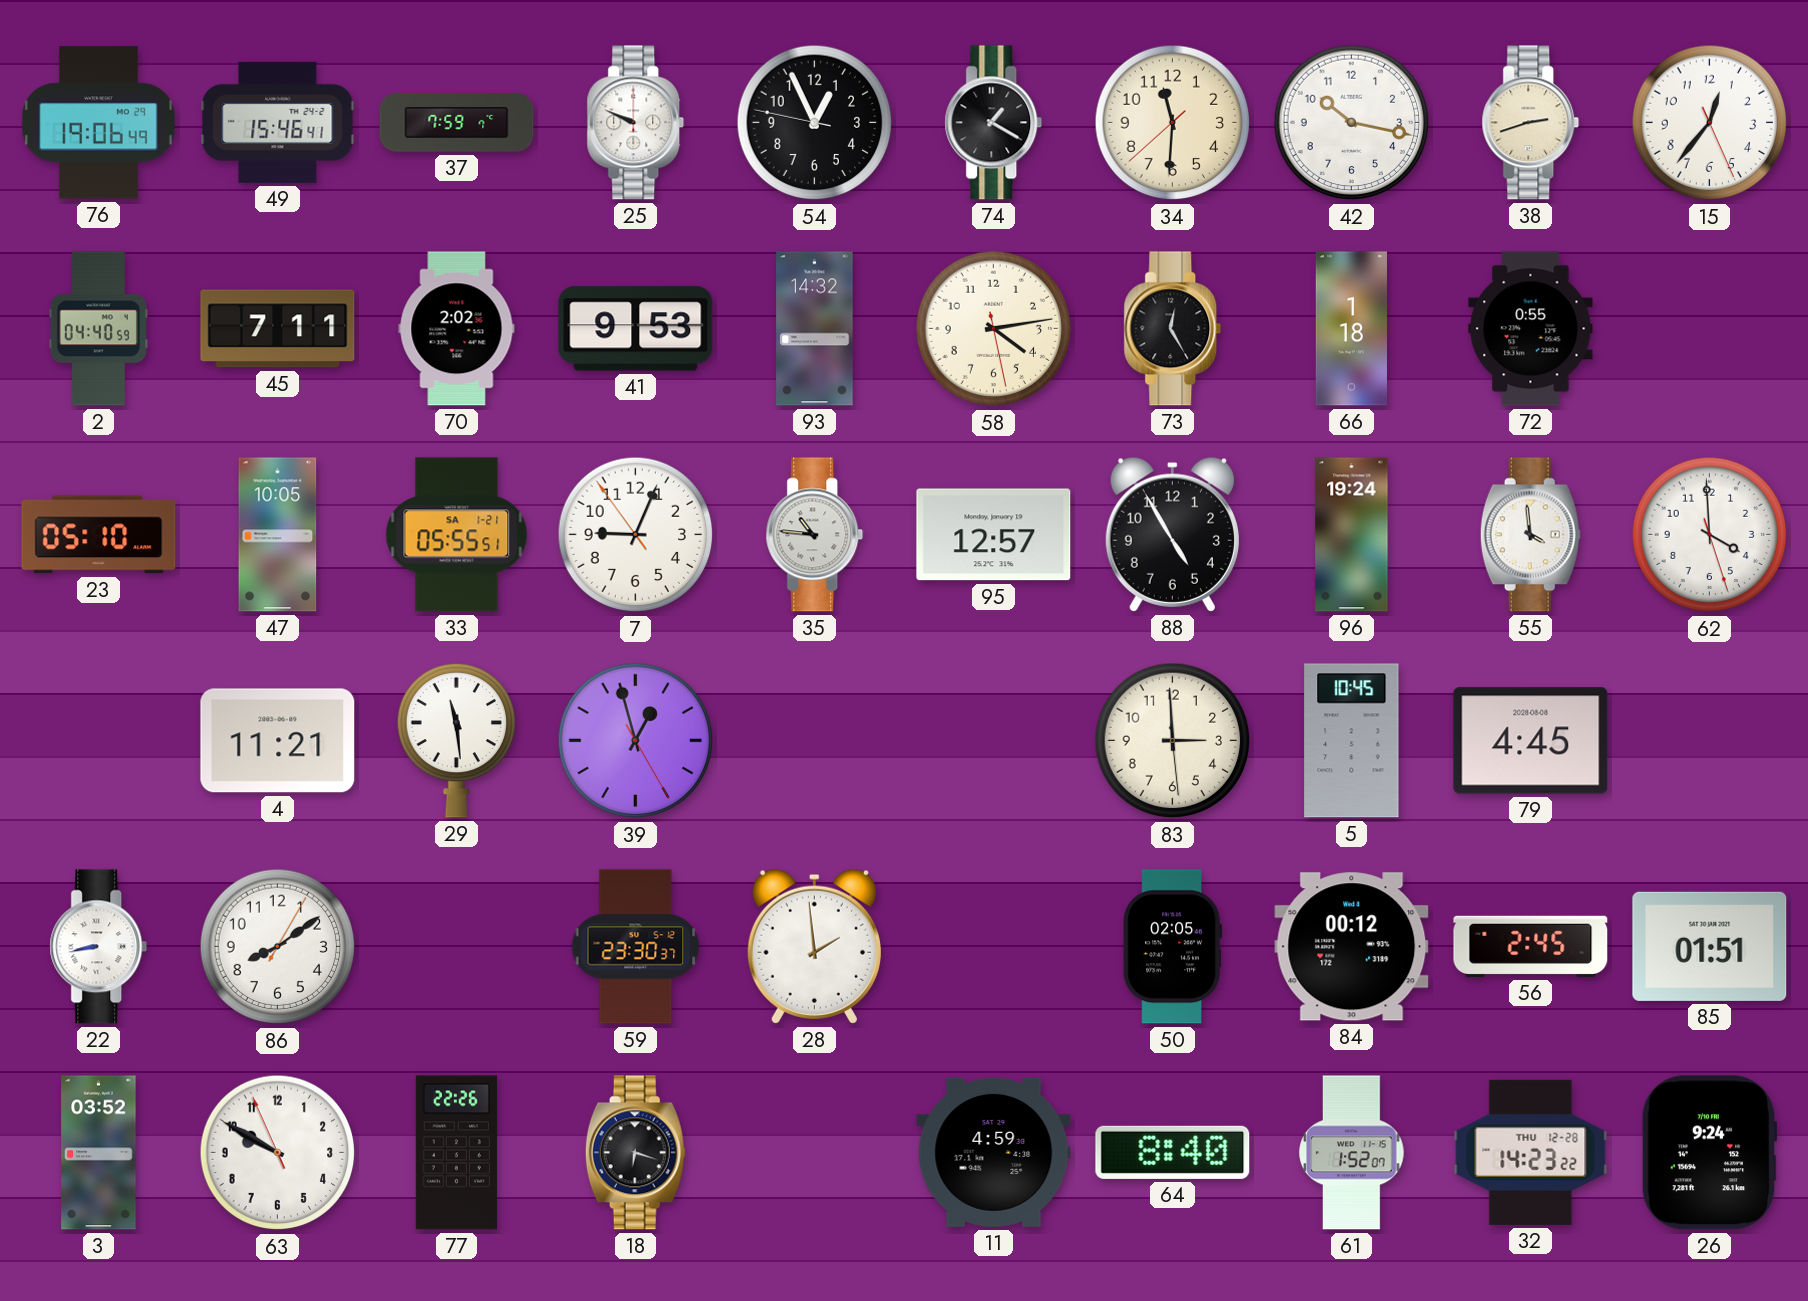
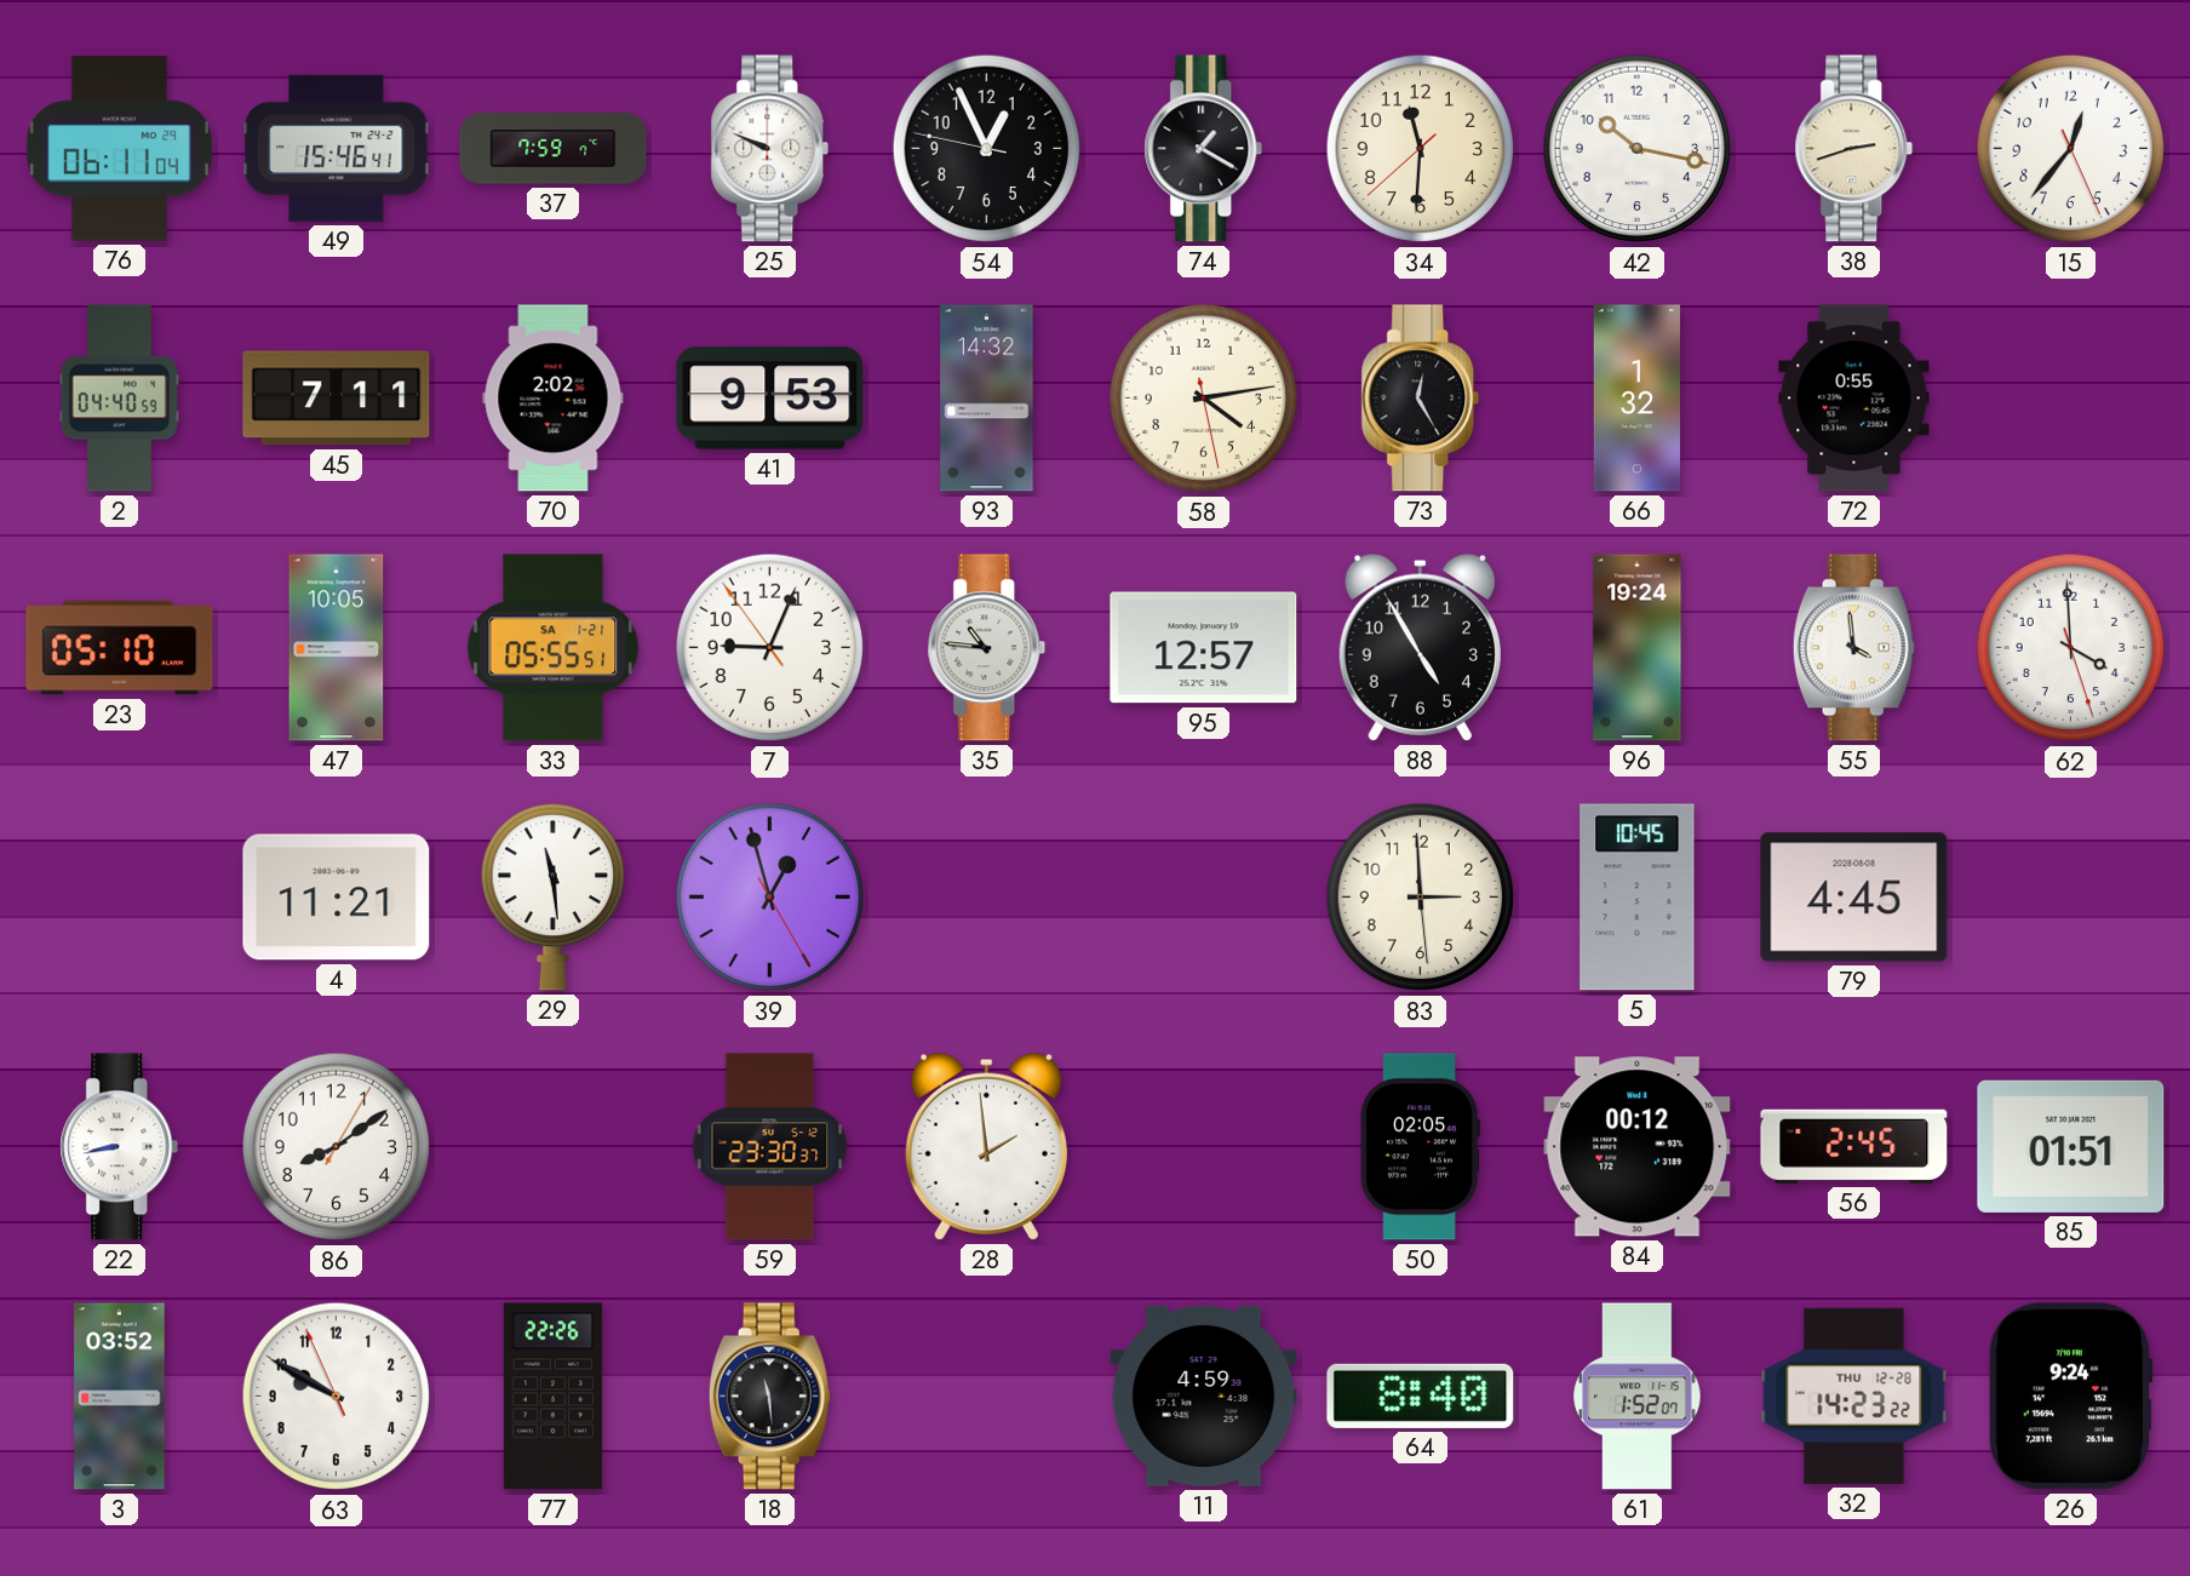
76: 19:06 -> 06:11 (120, 149)
66: 1:18 -> 1:32 (1636, 399)
18: 6:18 -> 11:29 (769, 1397)
